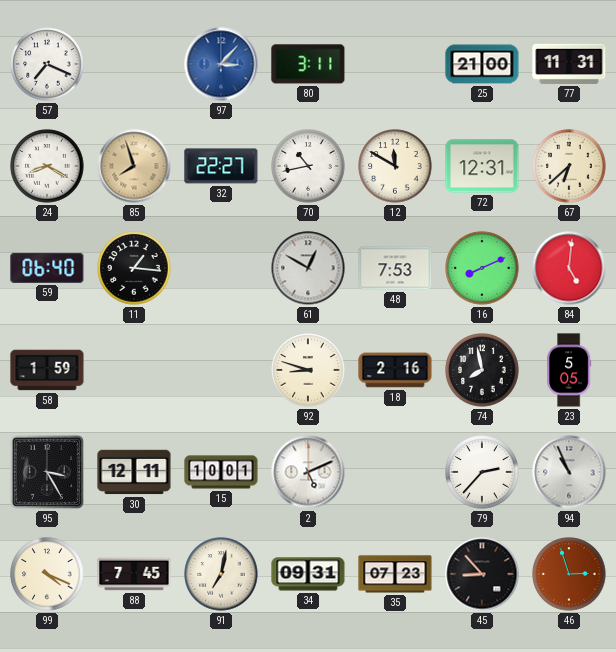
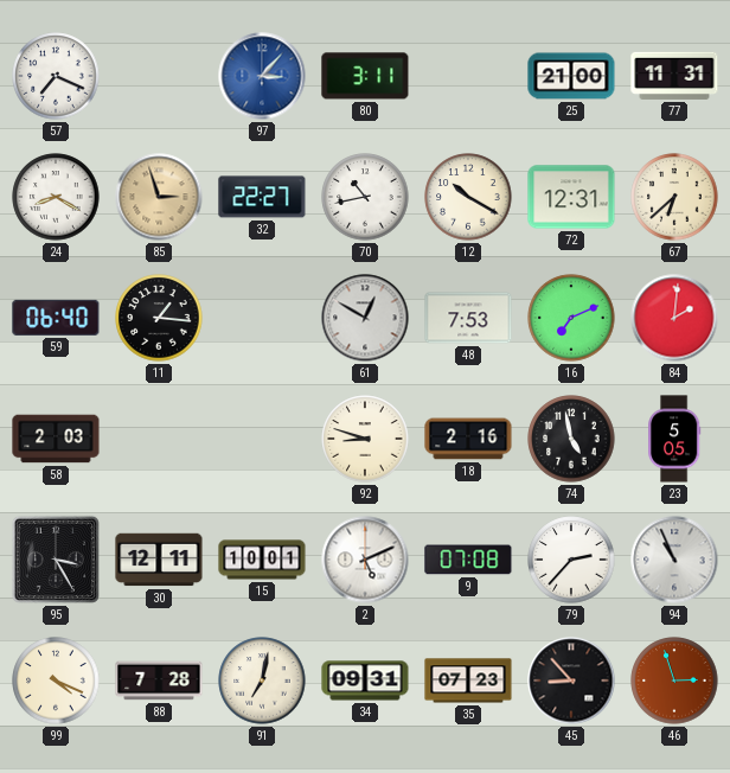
85: 7:57 -> 2:57 (159, 197)
12: 11:50 -> 10:20 (468, 197)
16: 8:11 -> 7:11 (571, 318)
84: 5:01 -> 2:01 (674, 318)
58: 1:59 -> 2:03 (56, 439)
74: 7:58 -> 4:58 (571, 439)
9: none -> 07:08 (468, 560)
88: 7:45 -> 7:28 (159, 681)
